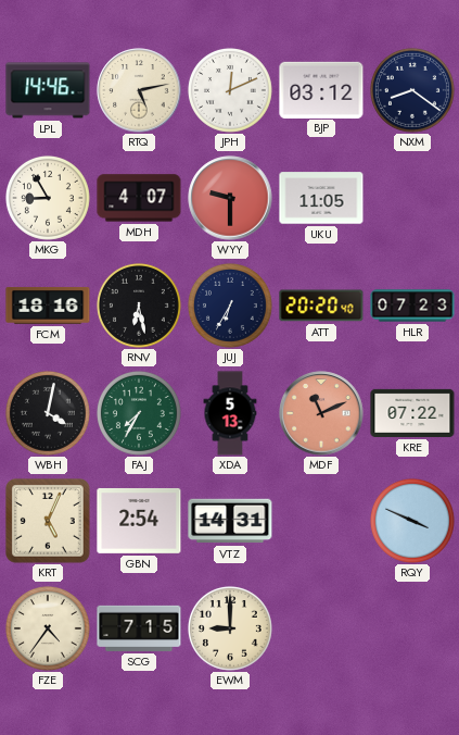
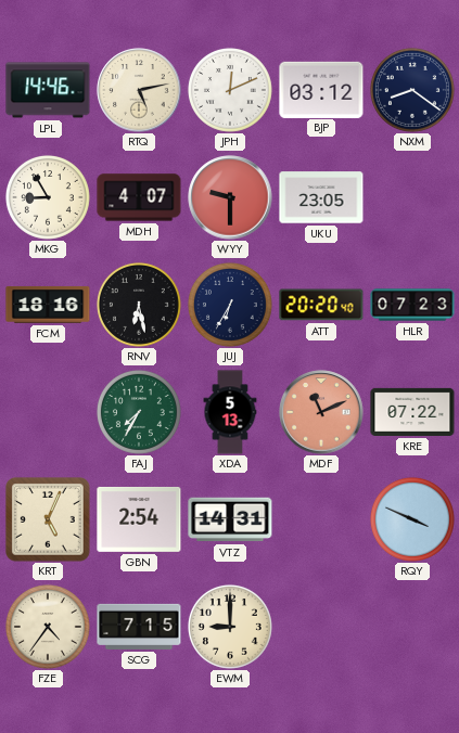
UKU: 11:05 -> 23:05 (321, 197)
WBH: 4:02 -> none (48, 413)
